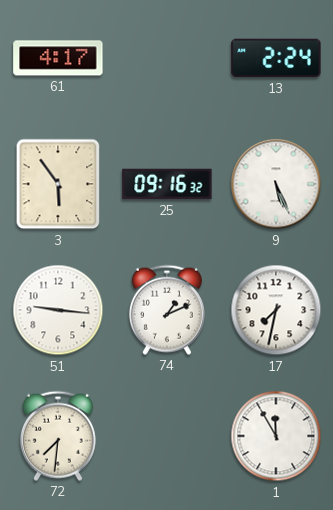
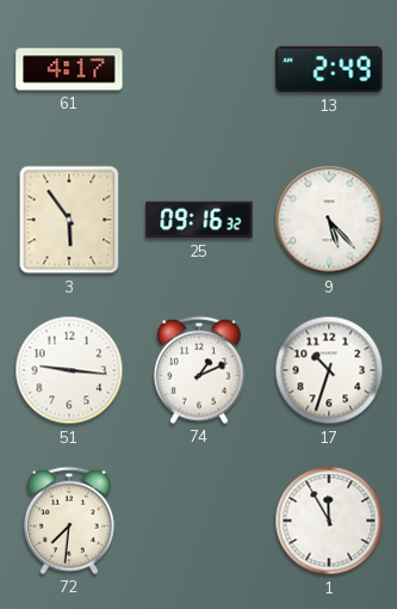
13: 2:24 -> 2:49 (329, 69)
9: 5:26 -> 5:23 (329, 220)
17: 7:32 -> 10:33 (329, 370)
